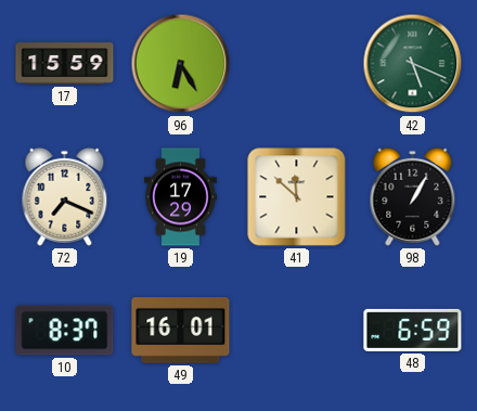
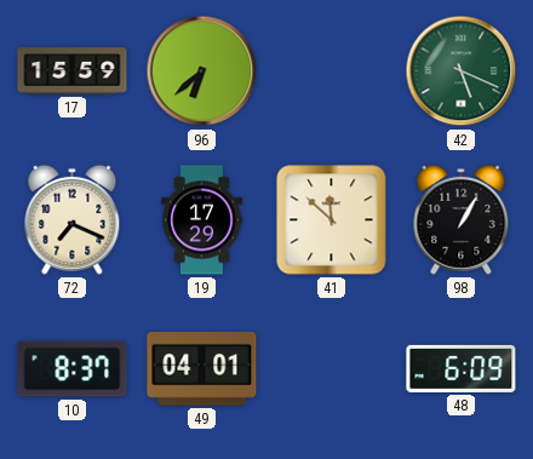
96: 6:25 -> 6:38 (202, 71)
49: 16:01 -> 04:01 (202, 369)
48: 6:59 -> 6:09 (462, 368)
